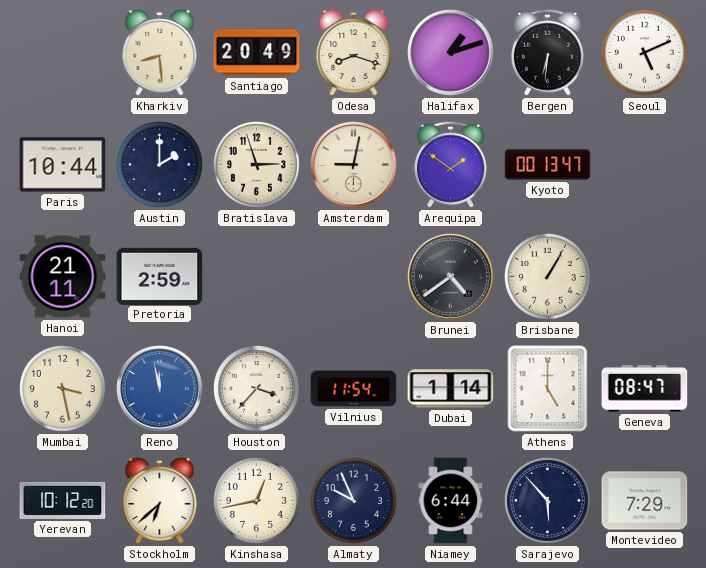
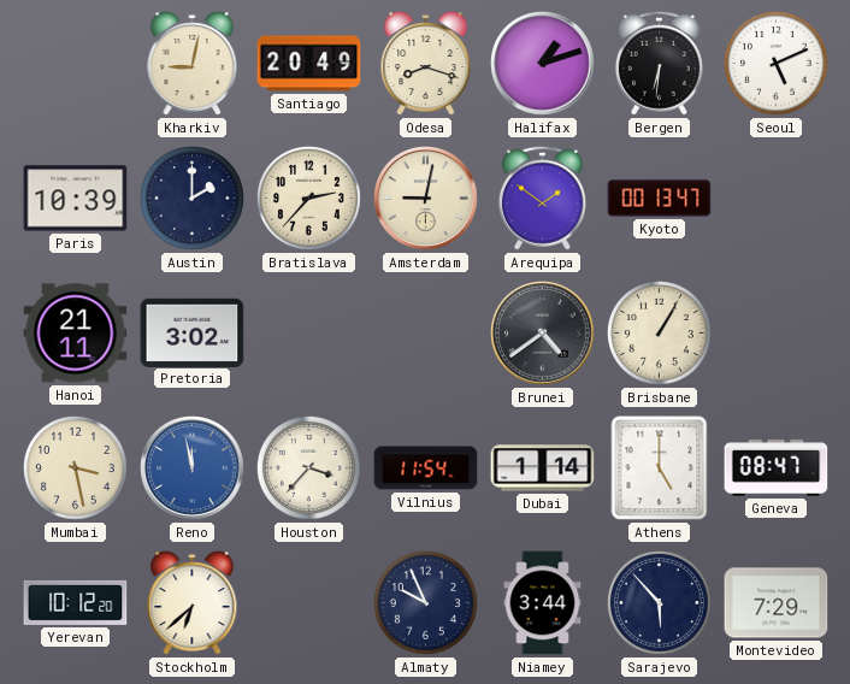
Kharkiv: 8:29 -> 9:02 (193, 64)
Paris: 10:44 -> 10:39 (76, 199)
Bratislava: 2:57 -> 2:37 (308, 197)
Pretoria: 2:59 -> 3:02 (193, 332)
Kinshasa: 12:43 -> none (256, 500)
Niamey: 6:44 -> 3:44 (543, 603)
